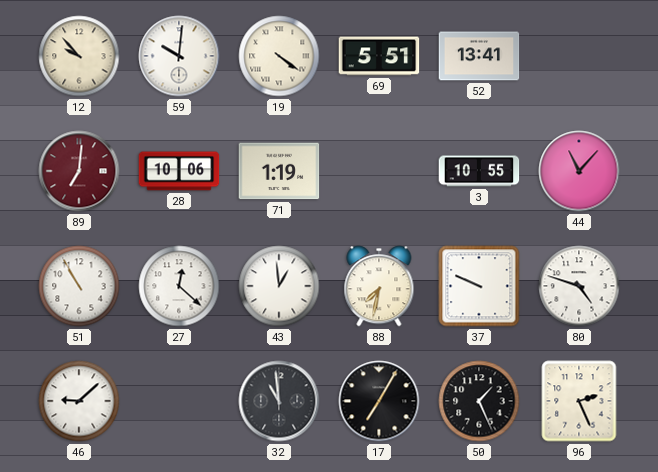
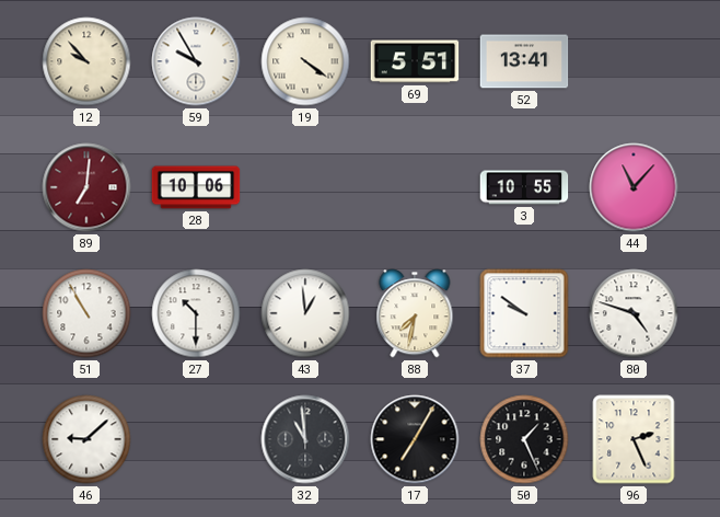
59: 10:01 -> 9:55 (196, 61)
71: 1:19 -> none (279, 171)
27: 12:22 -> 10:30 (196, 313)
37: 9:49 -> 9:51 (524, 313)
